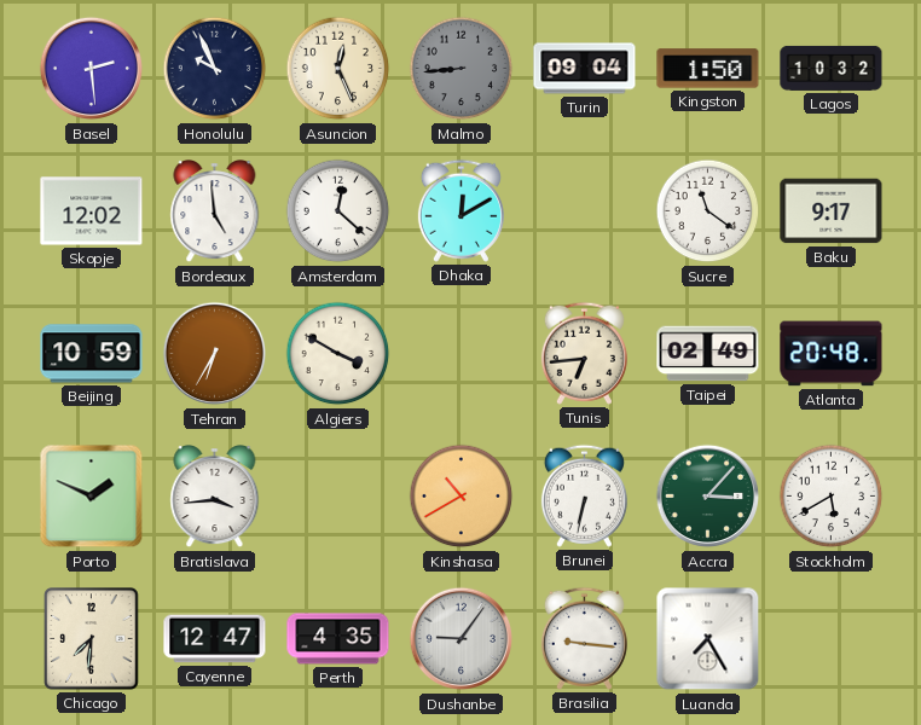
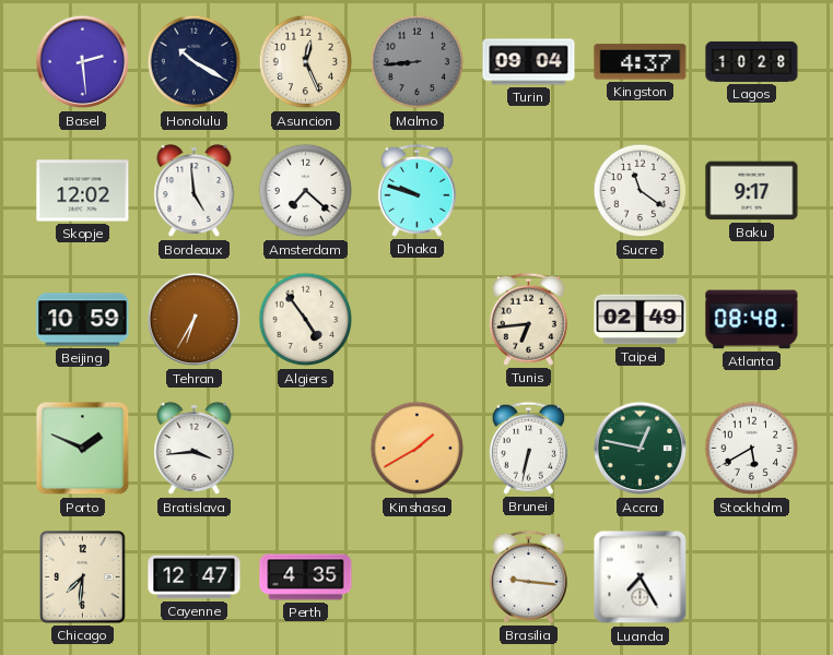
Honolulu: 9:56 -> 10:20 (195, 62)
Kingston: 1:50 -> 4:37 (641, 62)
Lagos: 10:32 -> 10:28 (752, 61)
Amsterdam: 12:22 -> 7:22 (306, 191)
Dhaka: 12:10 -> 9:48 (416, 190)
Algiers: 3:50 -> 4:54 (306, 320)
Atlanta: 20:48 -> 08:48 (752, 320)
Kinshasa: 10:40 -> 1:40 (418, 449)
Accra: 3:07 -> 12:47 (641, 449)
Dushanbe: 9:06 -> none (462, 639)
